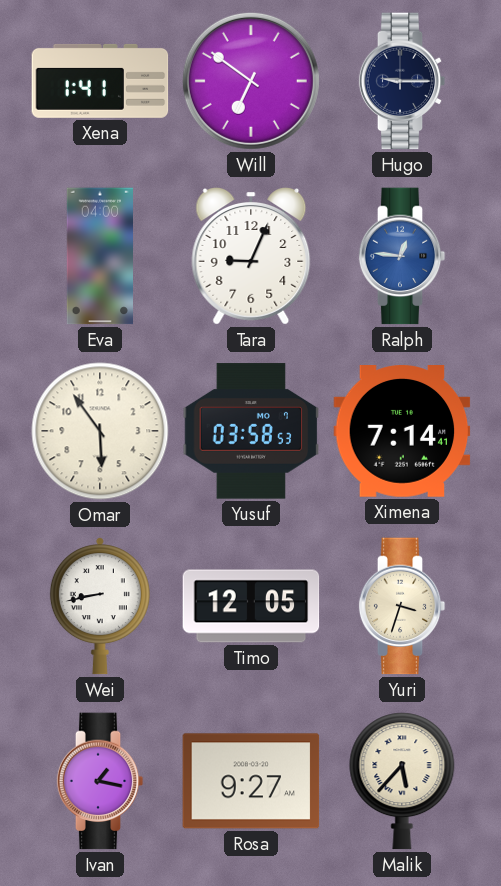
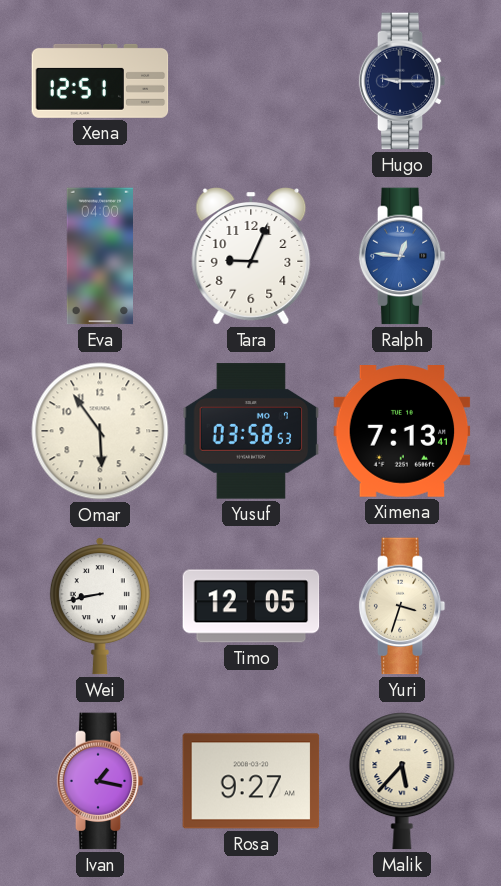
Xena: 1:41 -> 12:51 (100, 81)
Will: 6:51 -> none (251, 81)
Ximena: 7:14 -> 7:13 (402, 432)
